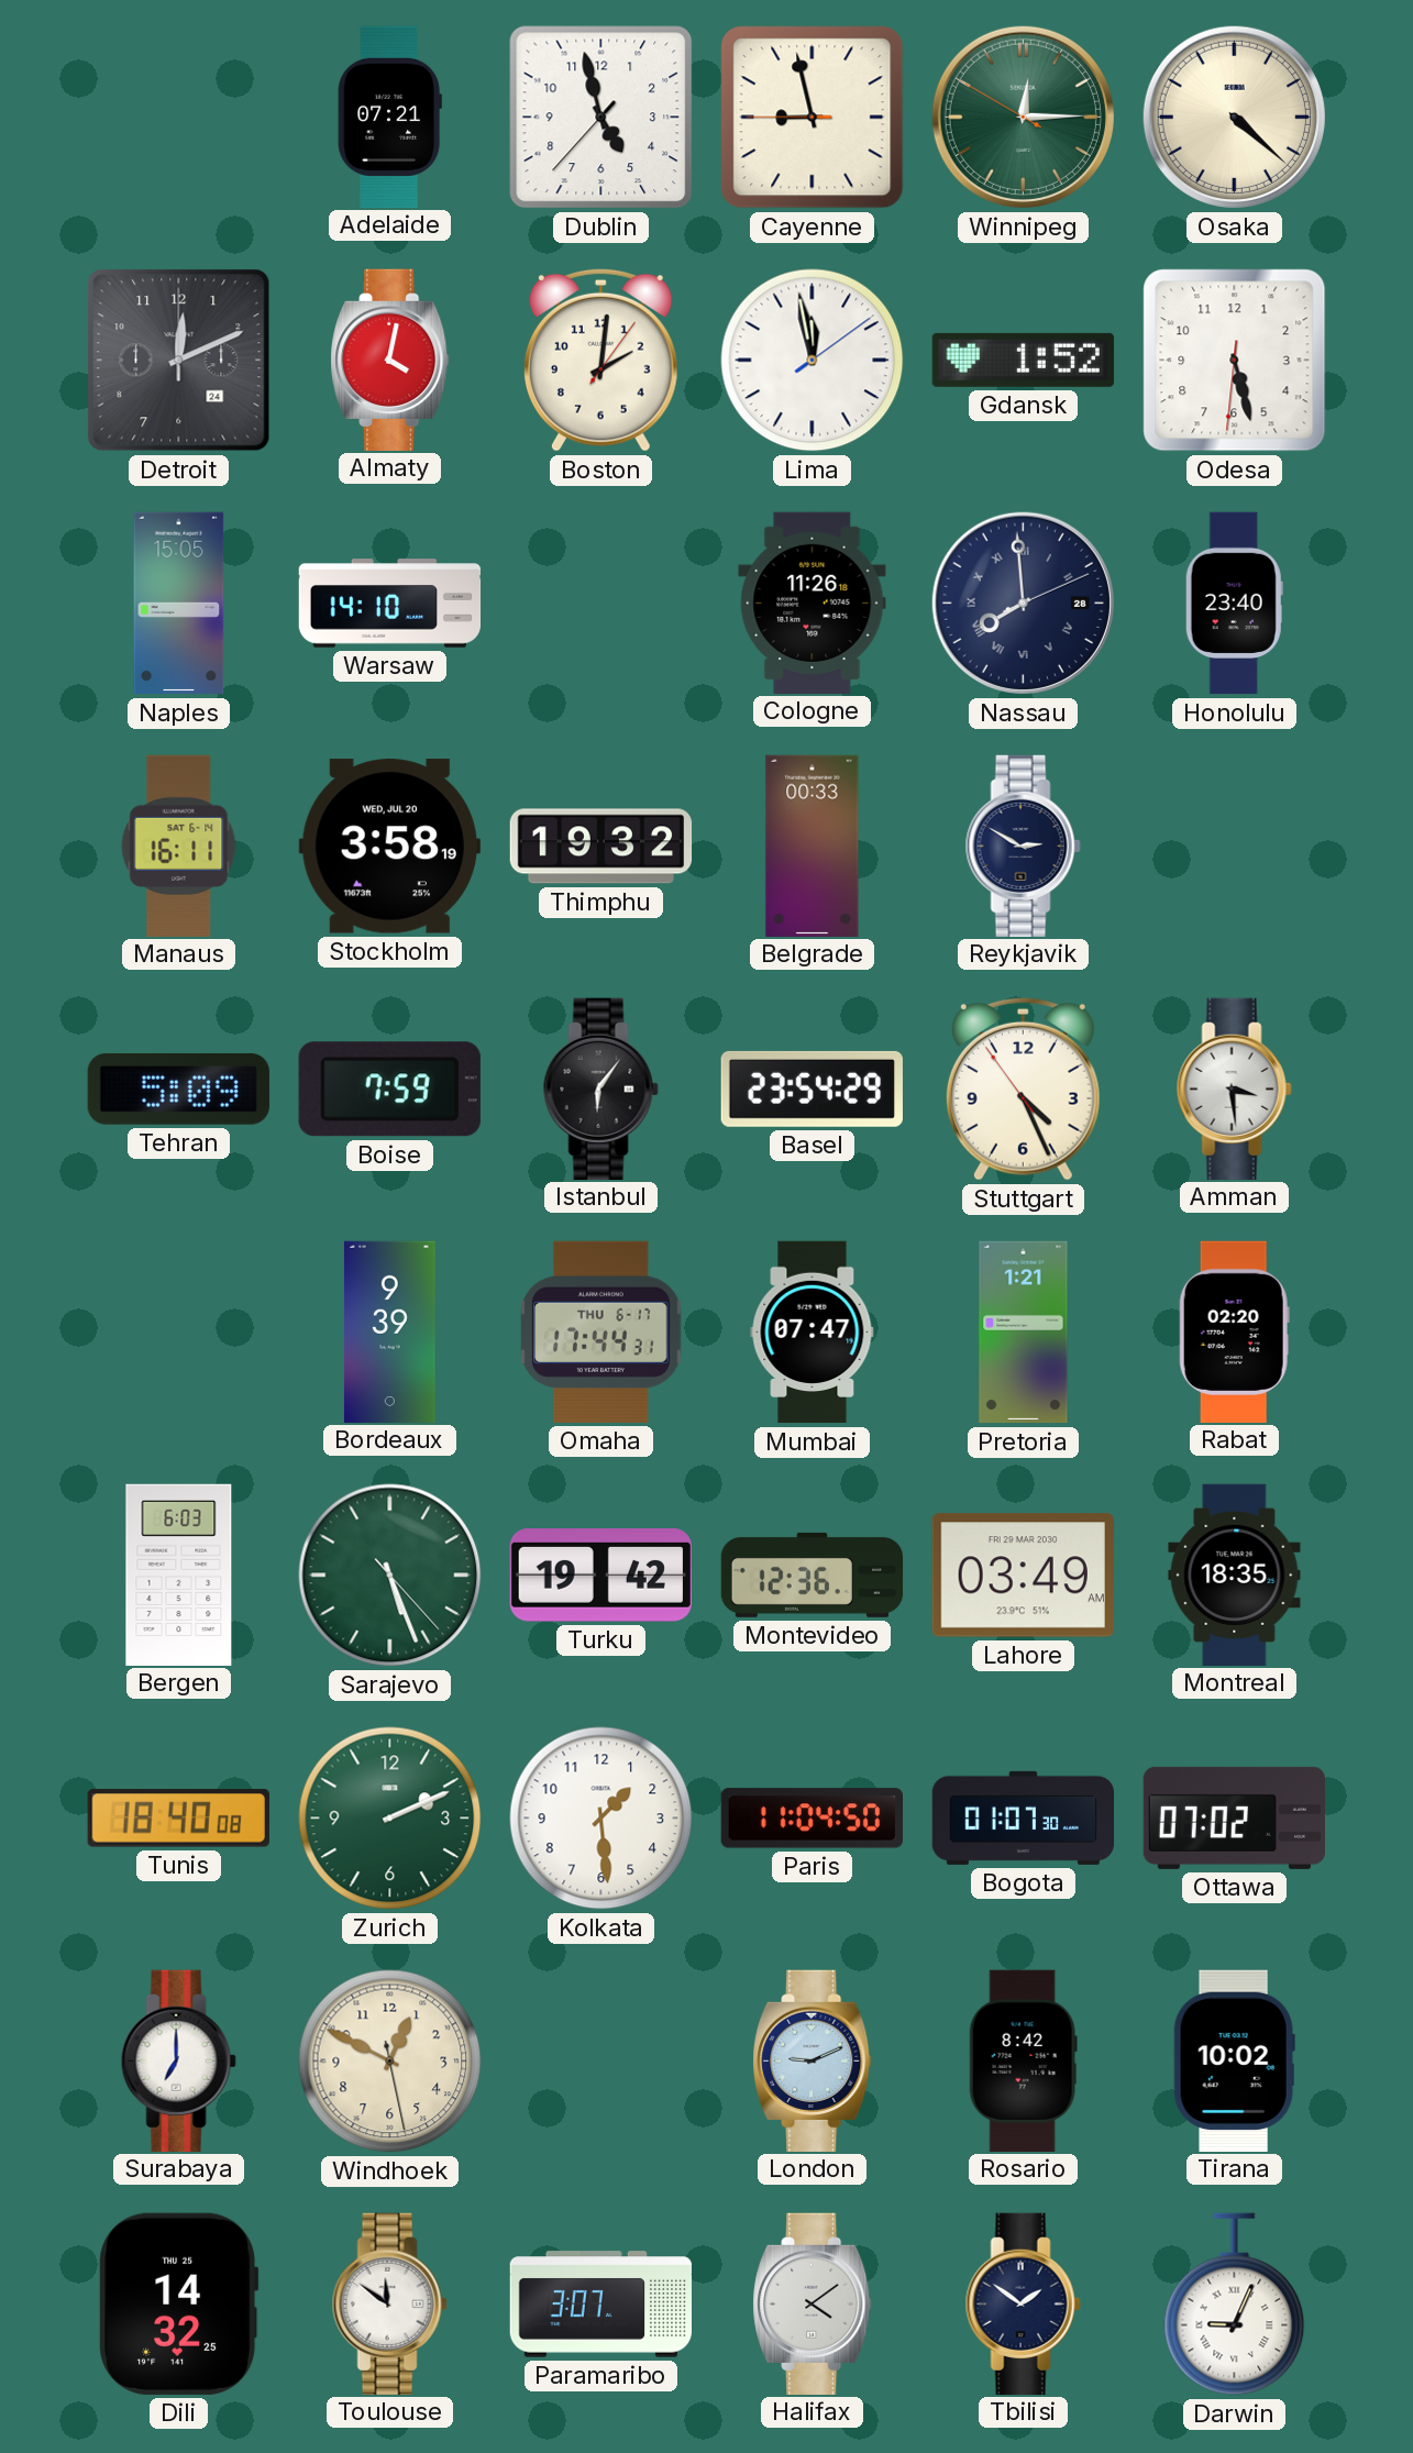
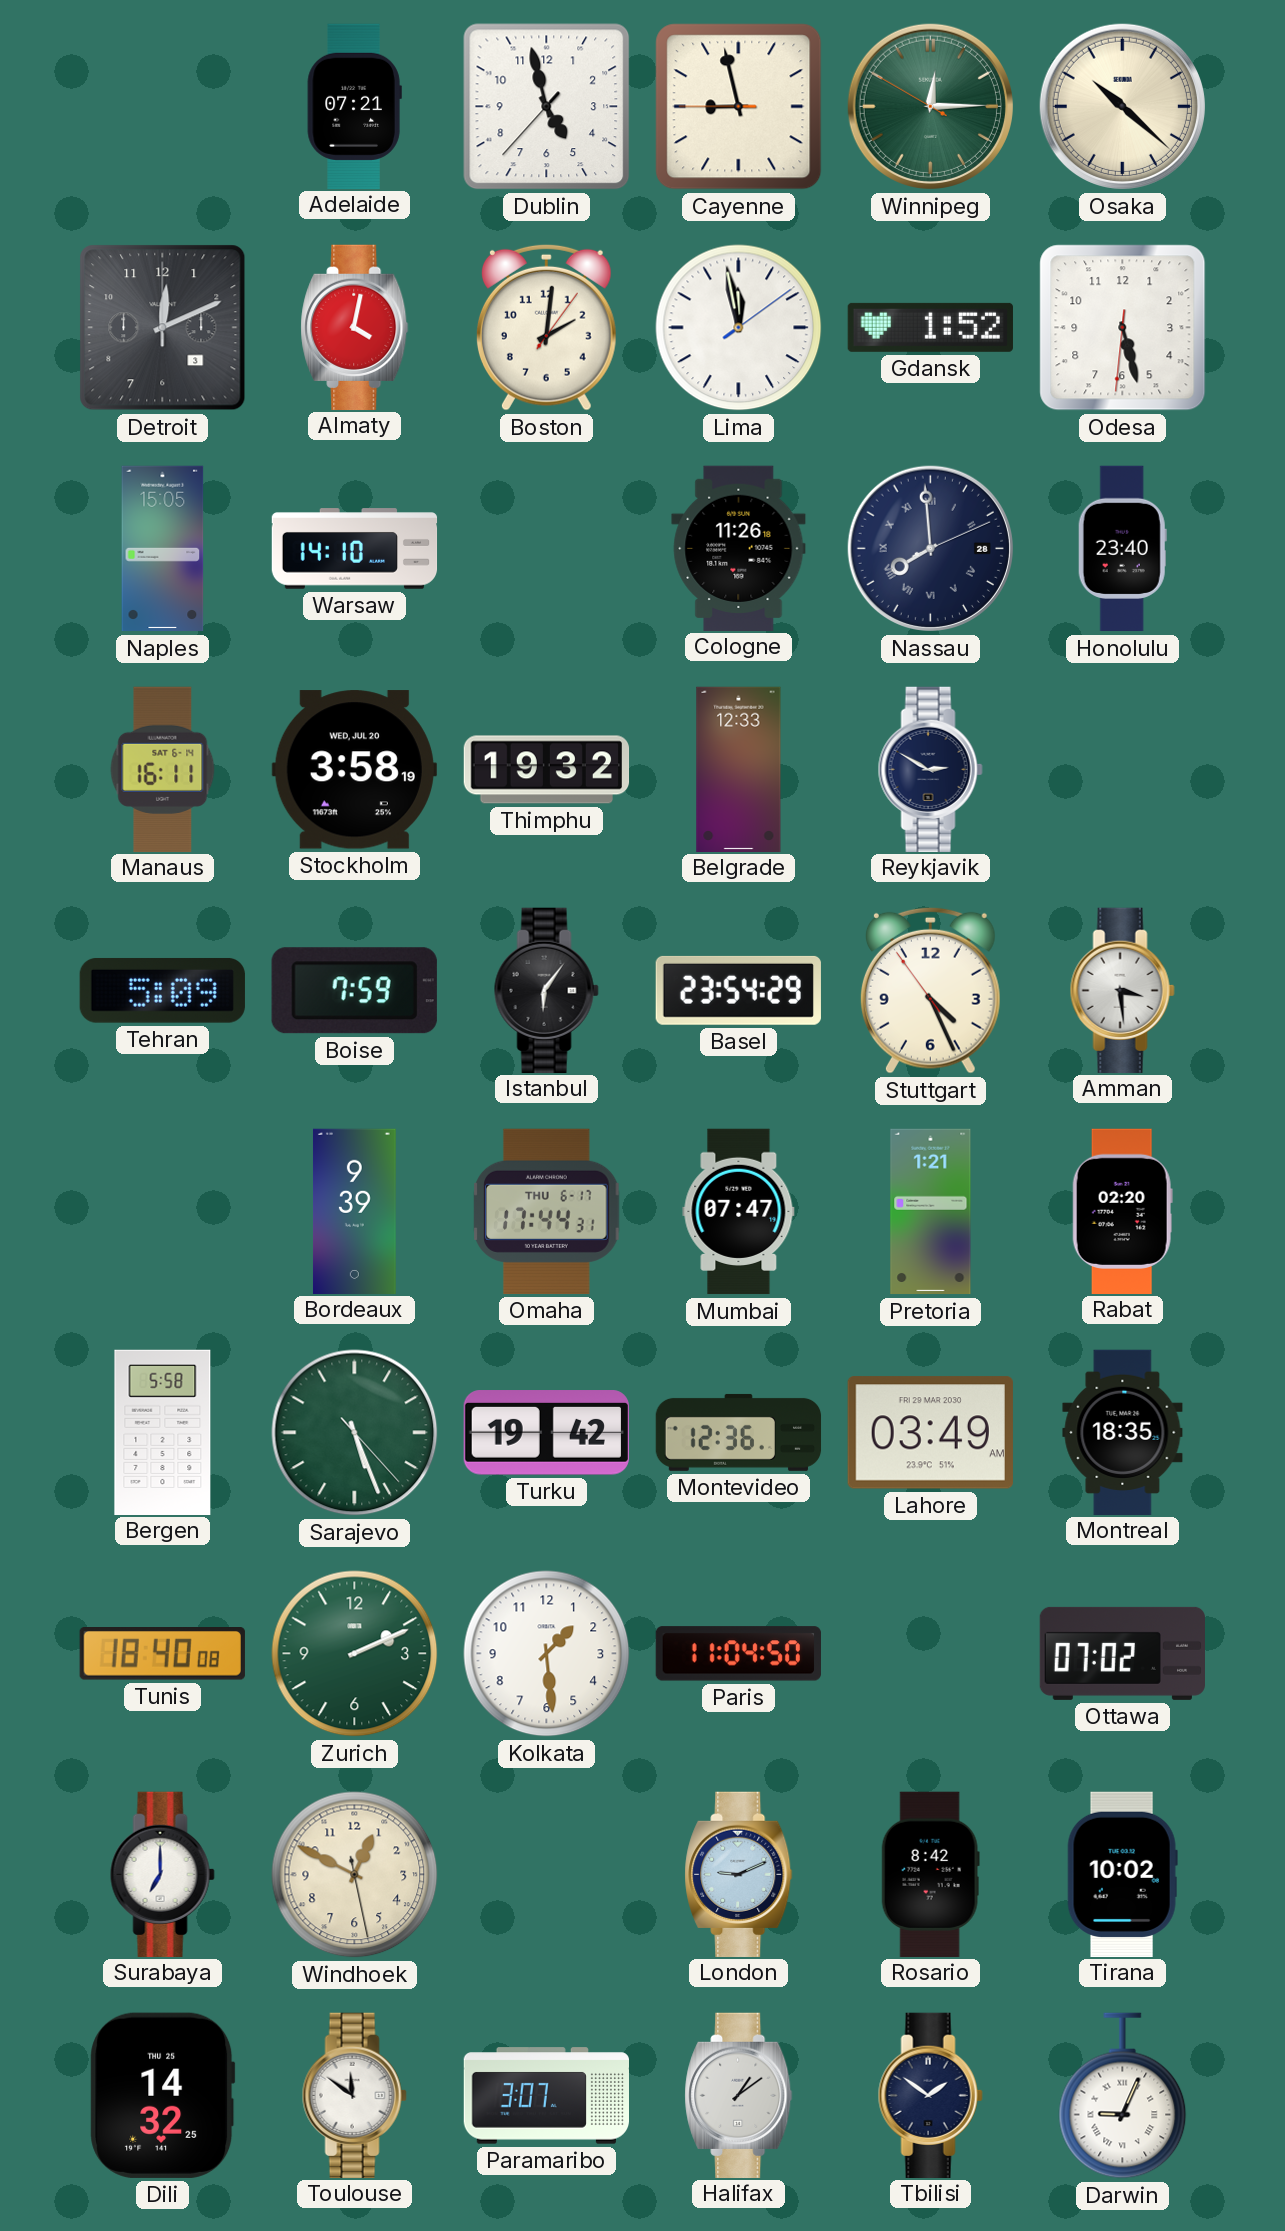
Osaka: 4:22 -> 10:22 (1122, 106)
Detroit date: 24 -> 3 (163, 328)
Belgrade: 00:33 -> 12:33 (739, 769)
Bergen: 6:03 -> 5:58 (163, 1432)
Bogota: 01:07 -> none (1023, 1817)
Halifax: 4:09 -> 1:09 (739, 2095)
